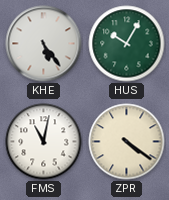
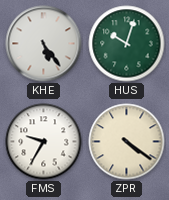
HUS: 10:05 -> 10:03 (127, 44)
FMS: 11:02 -> 9:35 (44, 142)
